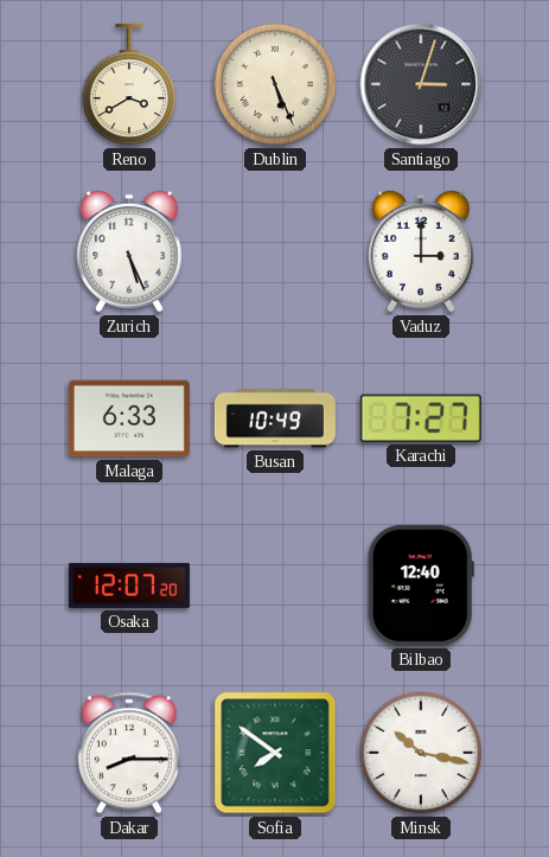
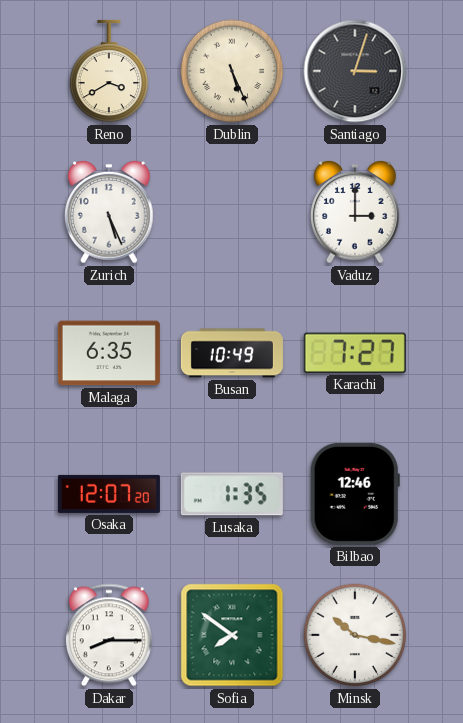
Malaga: 6:33 -> 6:35 (109, 353)
Lusaka: none -> 1:35 (232, 494)
Bilbao: 12:40 -> 12:46 (355, 494)
